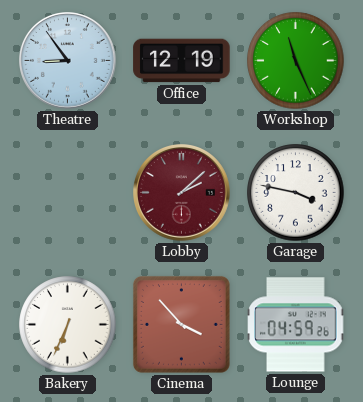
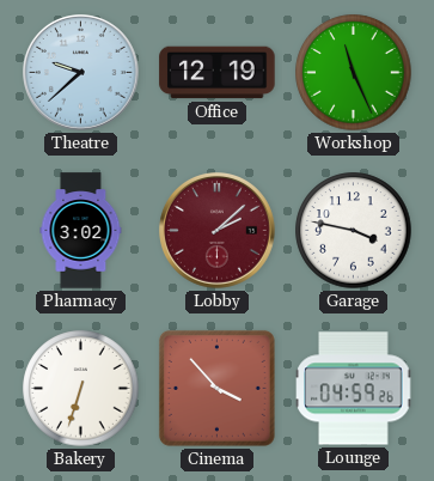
Theatre: 8:54 -> 9:38 (81, 73)
Pharmacy: none -> 3:02 (81, 231)
Bakery: 6:34 -> 6:33 (81, 389)
